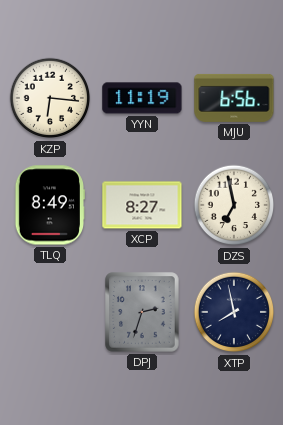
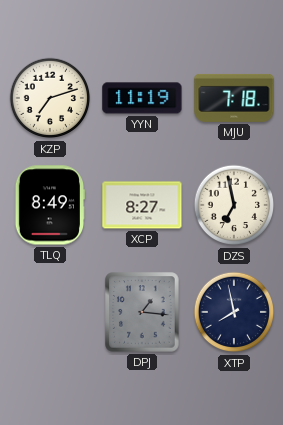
KZP: 6:16 -> 7:12 (50, 98)
MJU: 6:56 -> 7:18 (234, 98)
DPJ: 2:33 -> 1:16 (142, 312)
